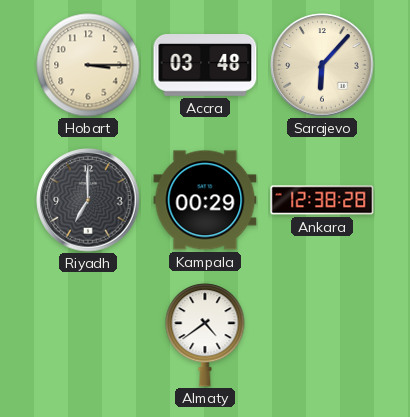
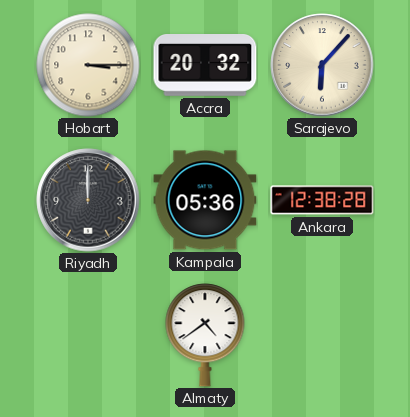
Accra: 03:48 -> 20:32 (205, 66)
Riyadh: 7:00 -> 12:00 (88, 200)
Kampala: 00:29 -> 05:36 (205, 200)
